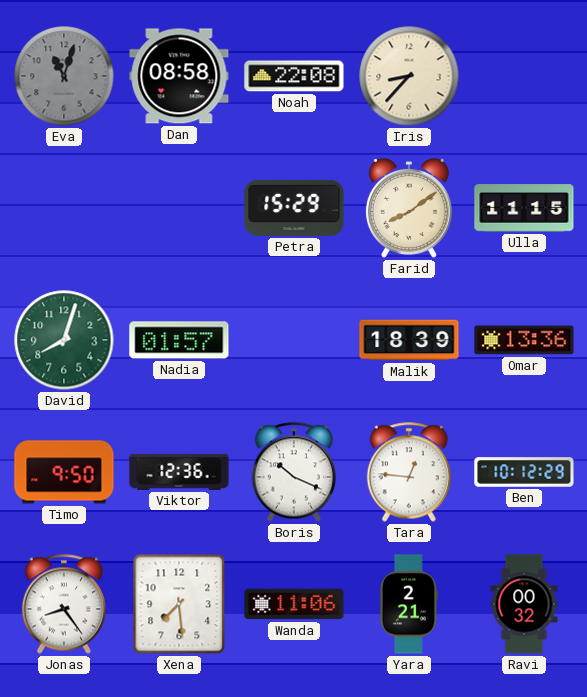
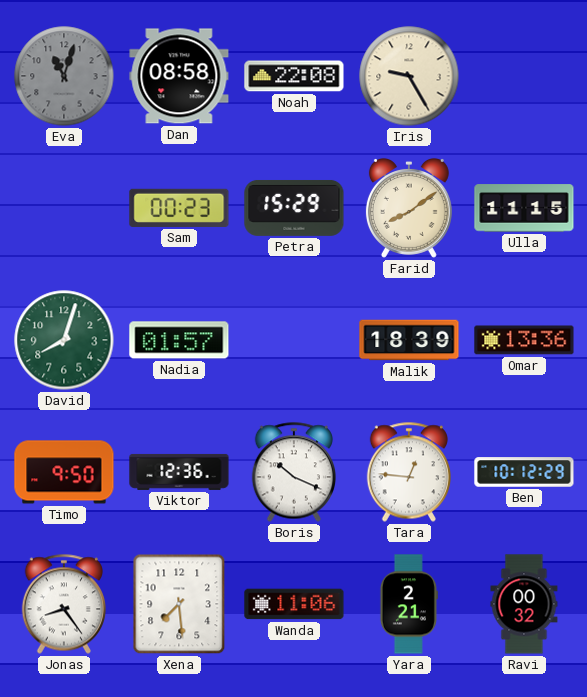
Iris: 8:37 -> 9:25 (409, 76)
Sam: none -> 00:23 (179, 208)
